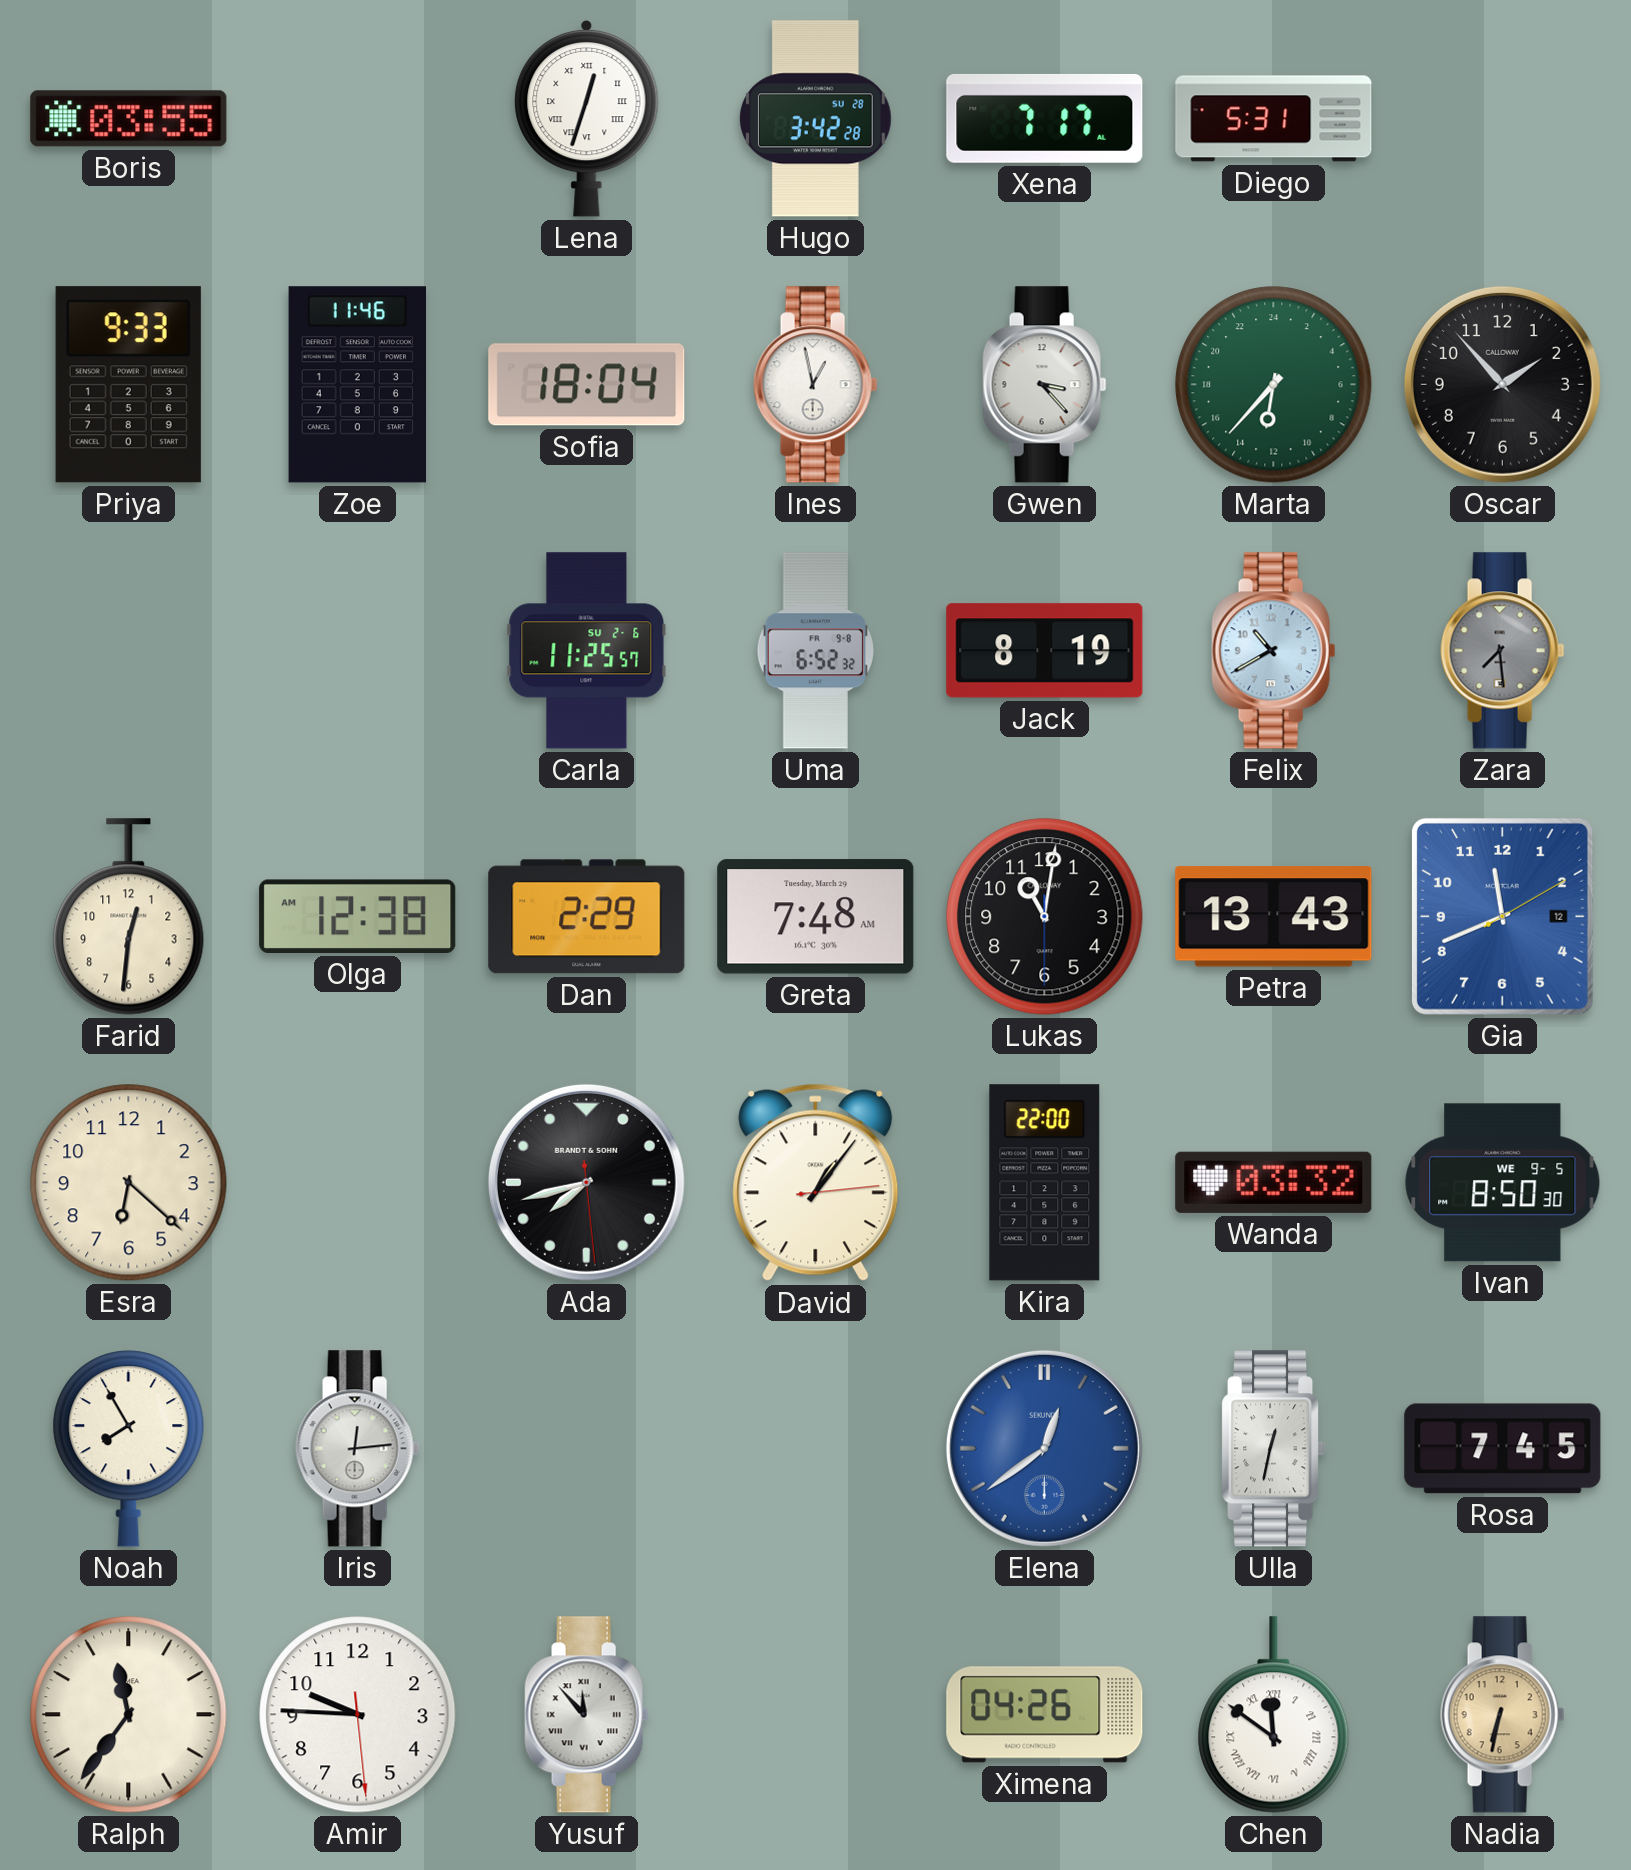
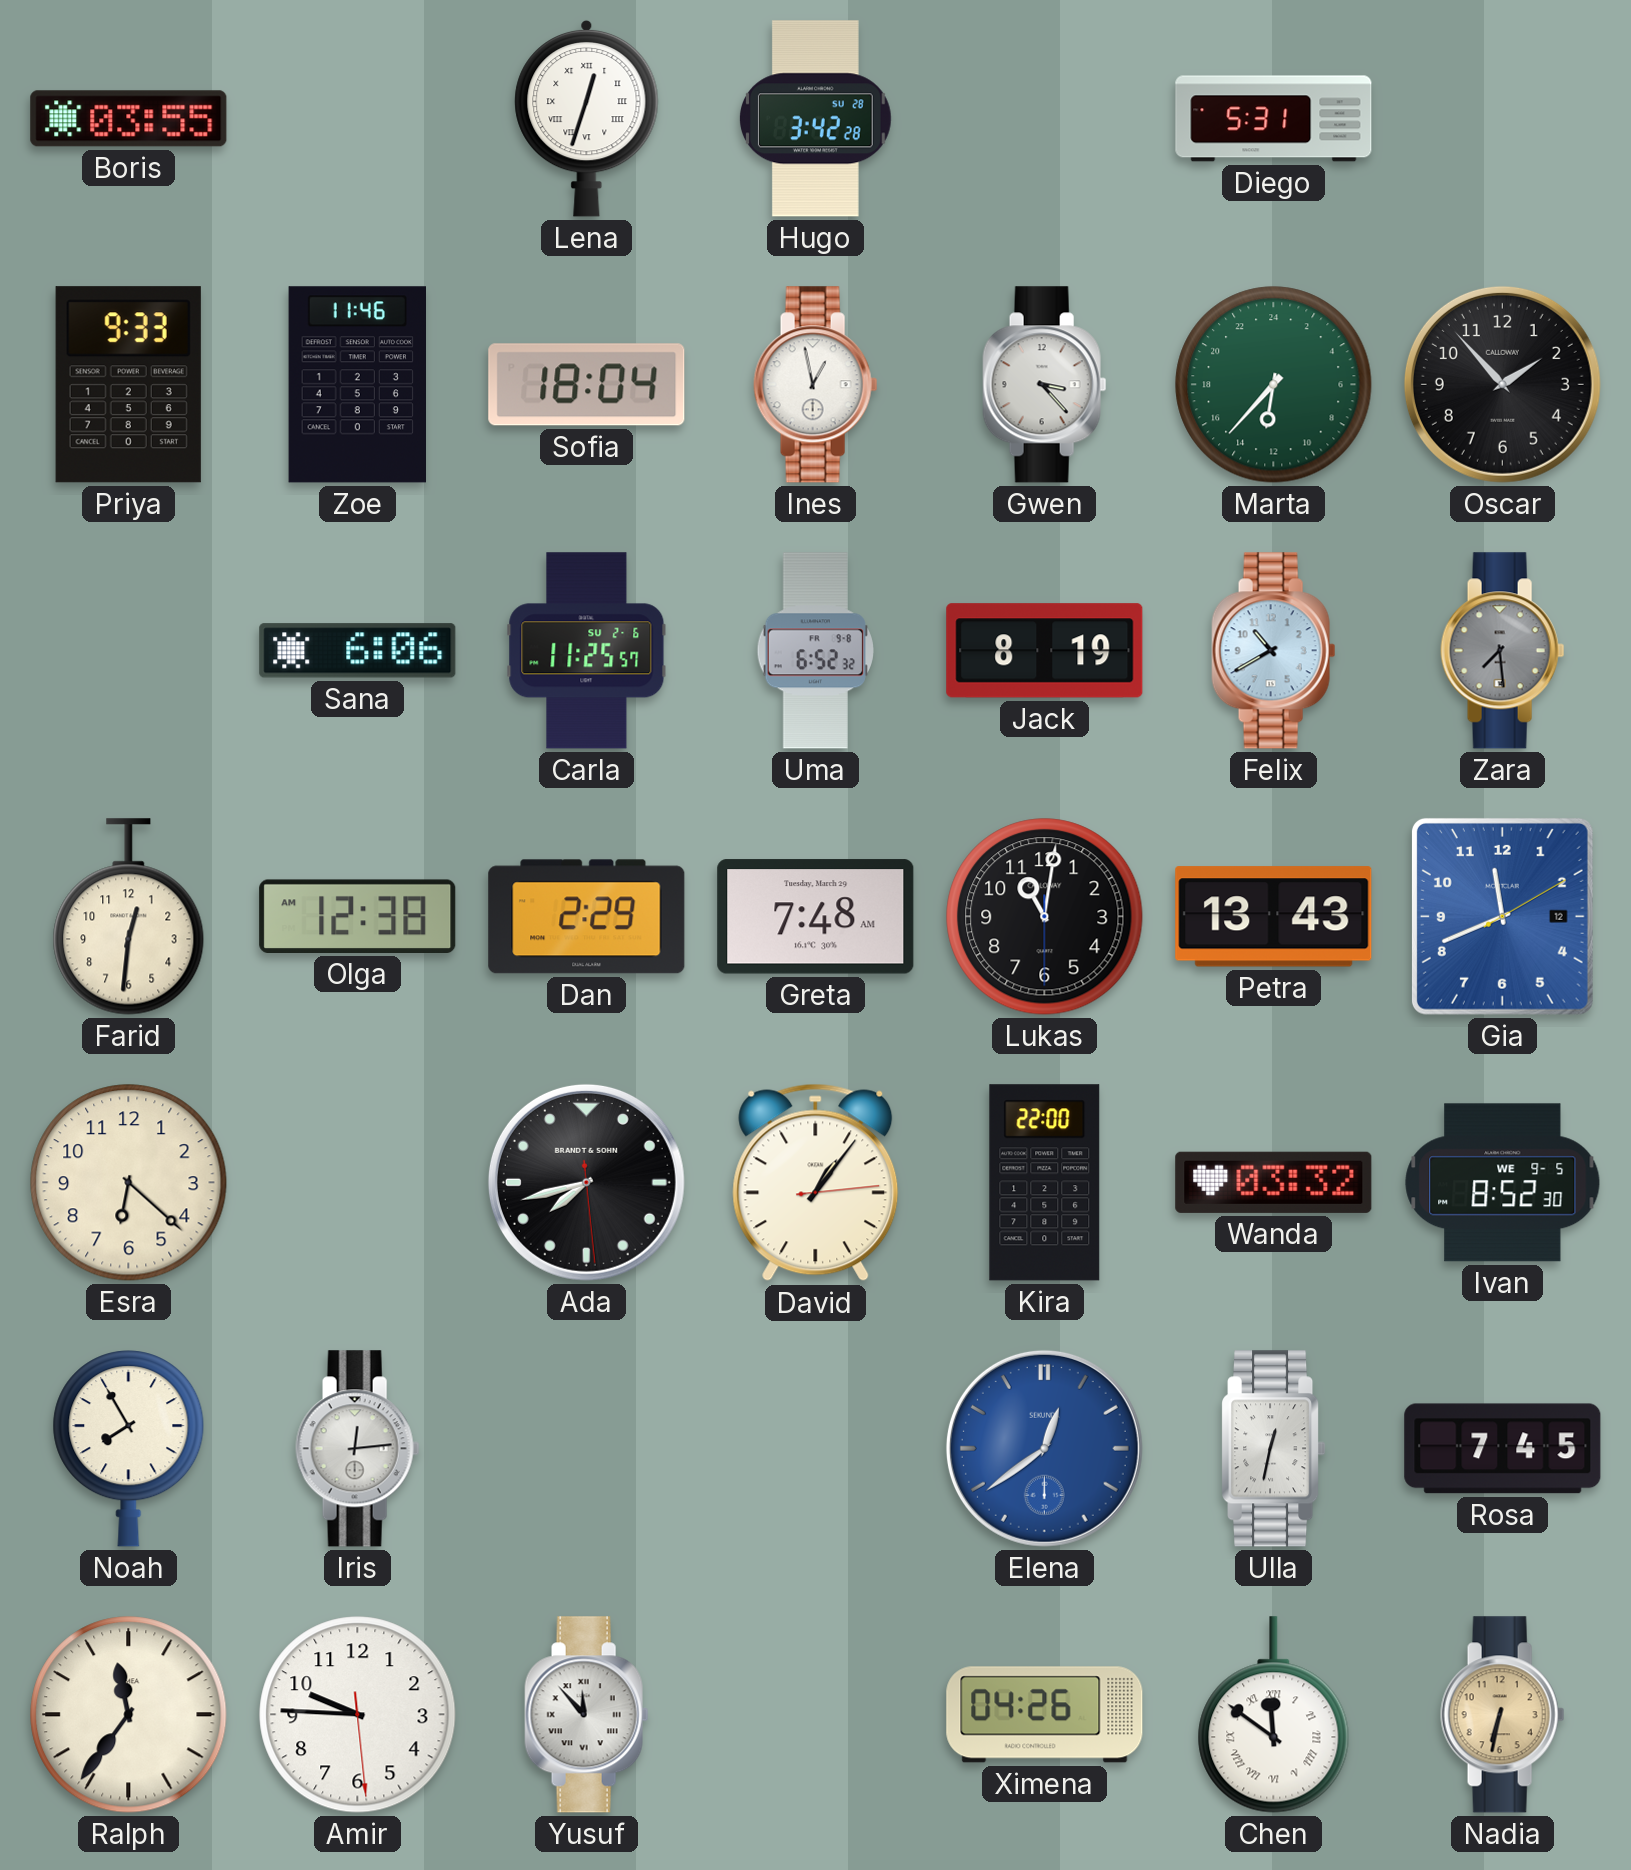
Xena: 7:17 -> none (1045, 118)
Sana: none -> 6:06 (358, 651)
Ivan: 8:50 -> 8:52 (1503, 1183)
